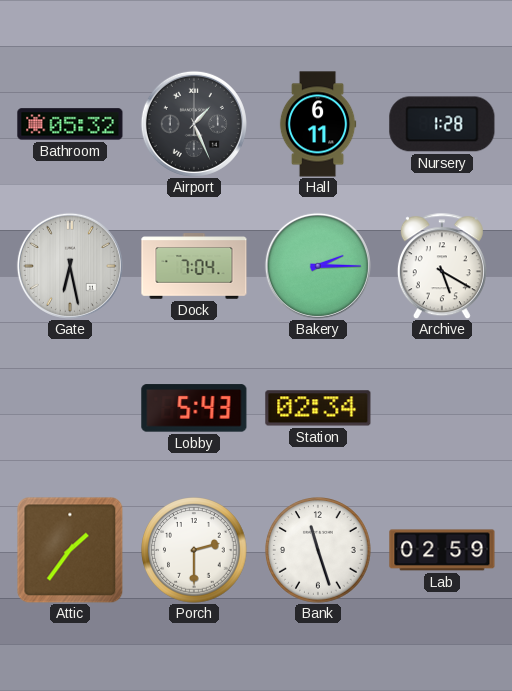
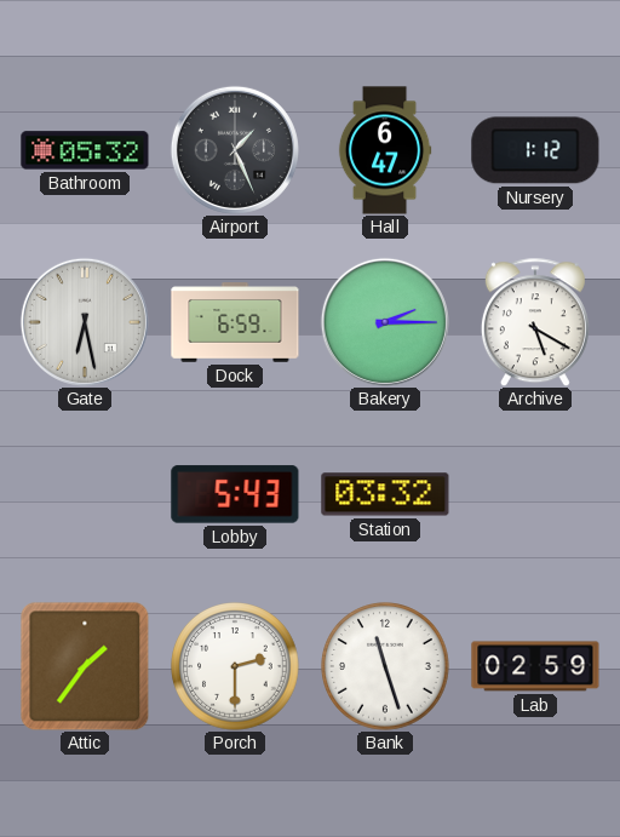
Hall: 6:11 -> 6:47 (385, 150)
Nursery: 1:28 -> 1:12 (535, 150)
Dock: 7:04 -> 6:59 (235, 322)
Station: 02:34 -> 03:32 (385, 494)
